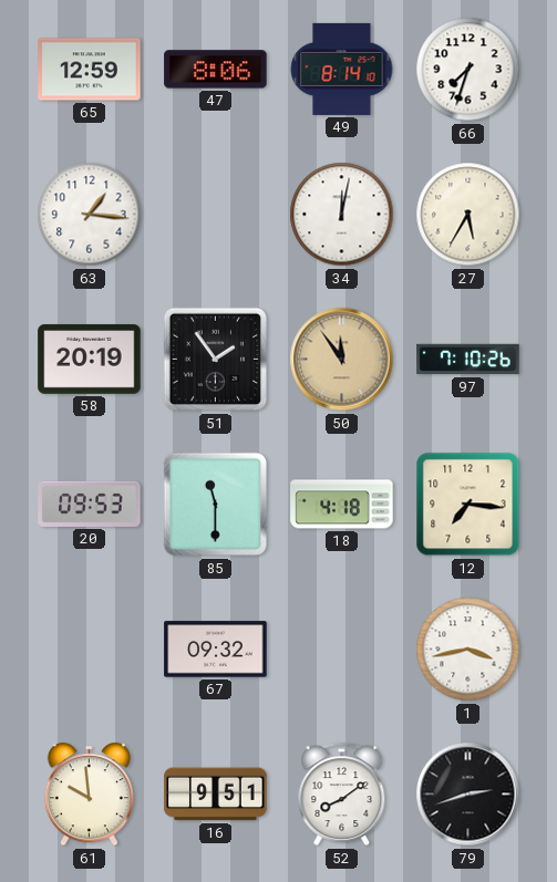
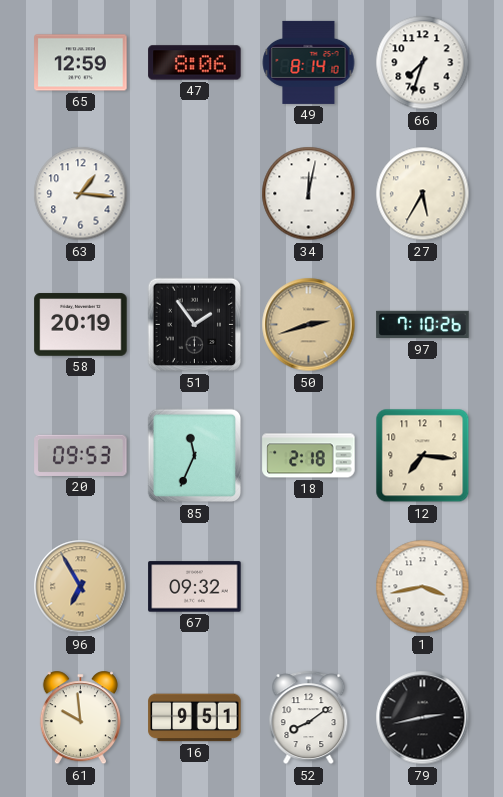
50: 11:54 -> 2:42 (309, 325)
85: 11:30 -> 11:34 (195, 456)
18: 4:18 -> 2:18 (309, 456)
96: none -> 6:55 (81, 587)
79: 2:42 -> 2:43 (423, 718)
